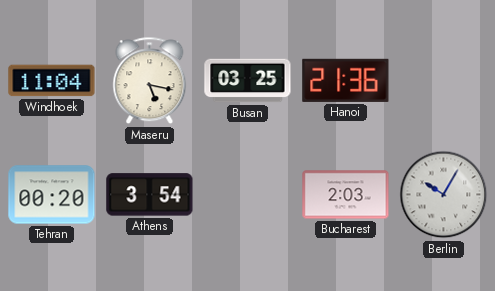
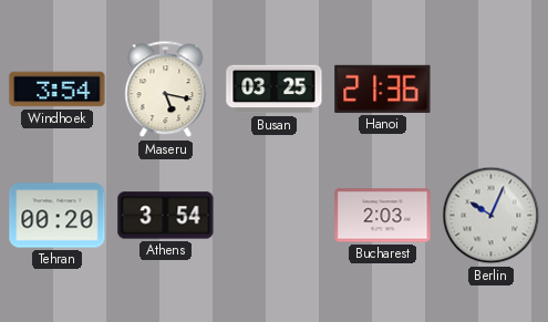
Windhoek: 11:04 -> 3:54 (58, 90)
Berlin: 10:05 -> 10:04 (492, 216)
